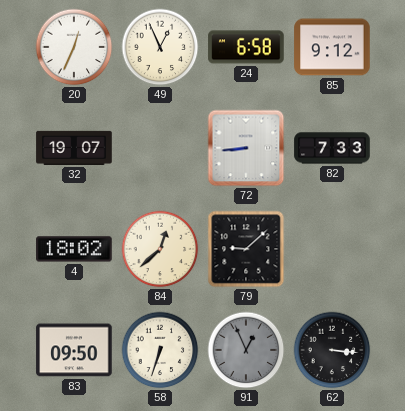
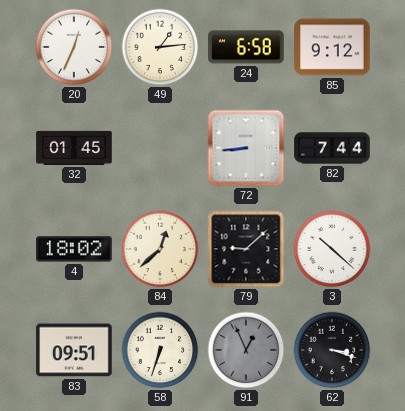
49: 12:56 -> 1:14 (160, 47)
32: 19:07 -> 01:45 (74, 148)
82: 7:33 -> 7:44 (332, 148)
3: none -> 10:22 (332, 249)
83: 09:50 -> 09:51 (74, 350)
62: 3:16 -> 3:18 (332, 350)
